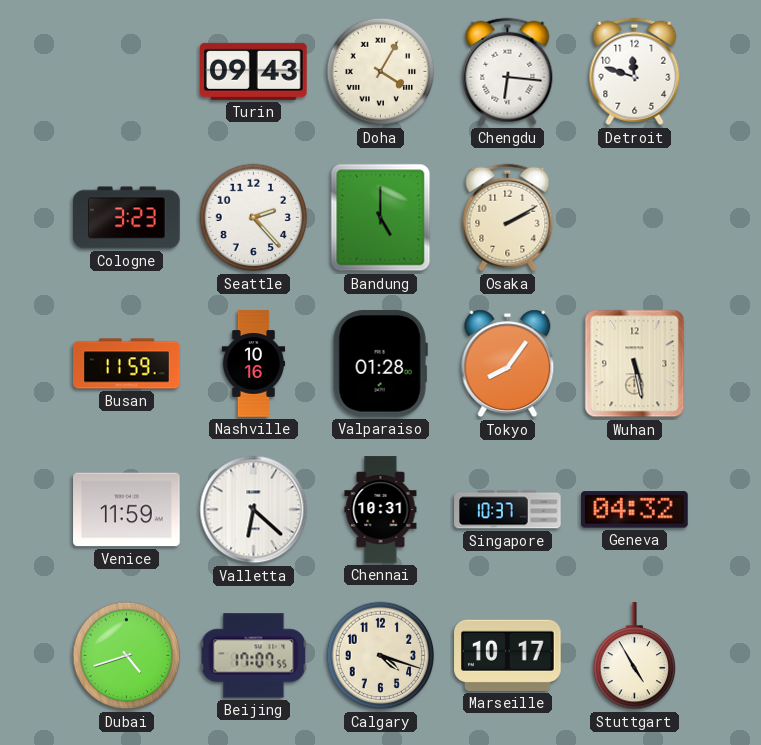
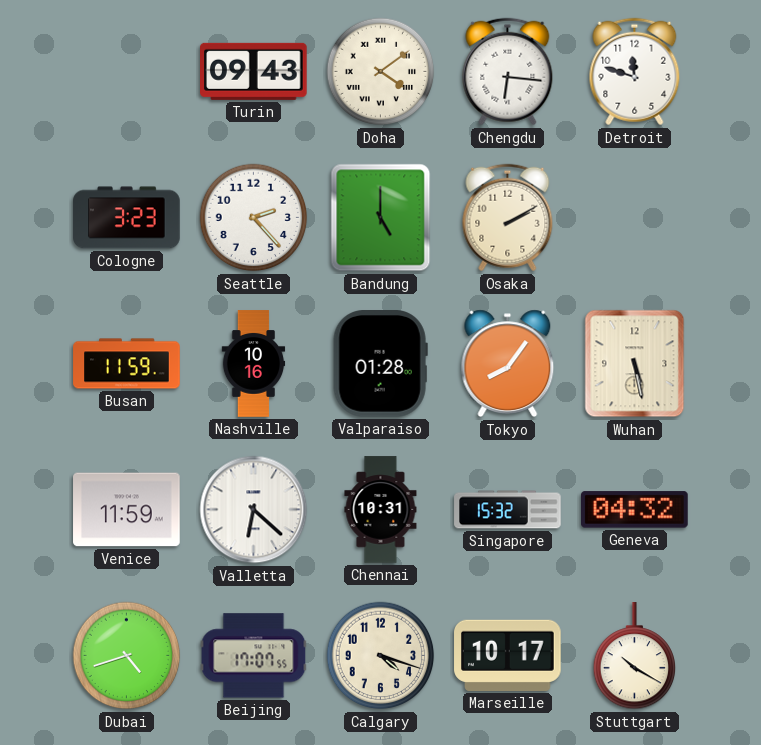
Doha: 4:05 -> 4:09 (381, 72)
Singapore: 10:37 -> 15:32 (508, 510)
Stuttgart: 4:55 -> 10:20 (635, 656)
